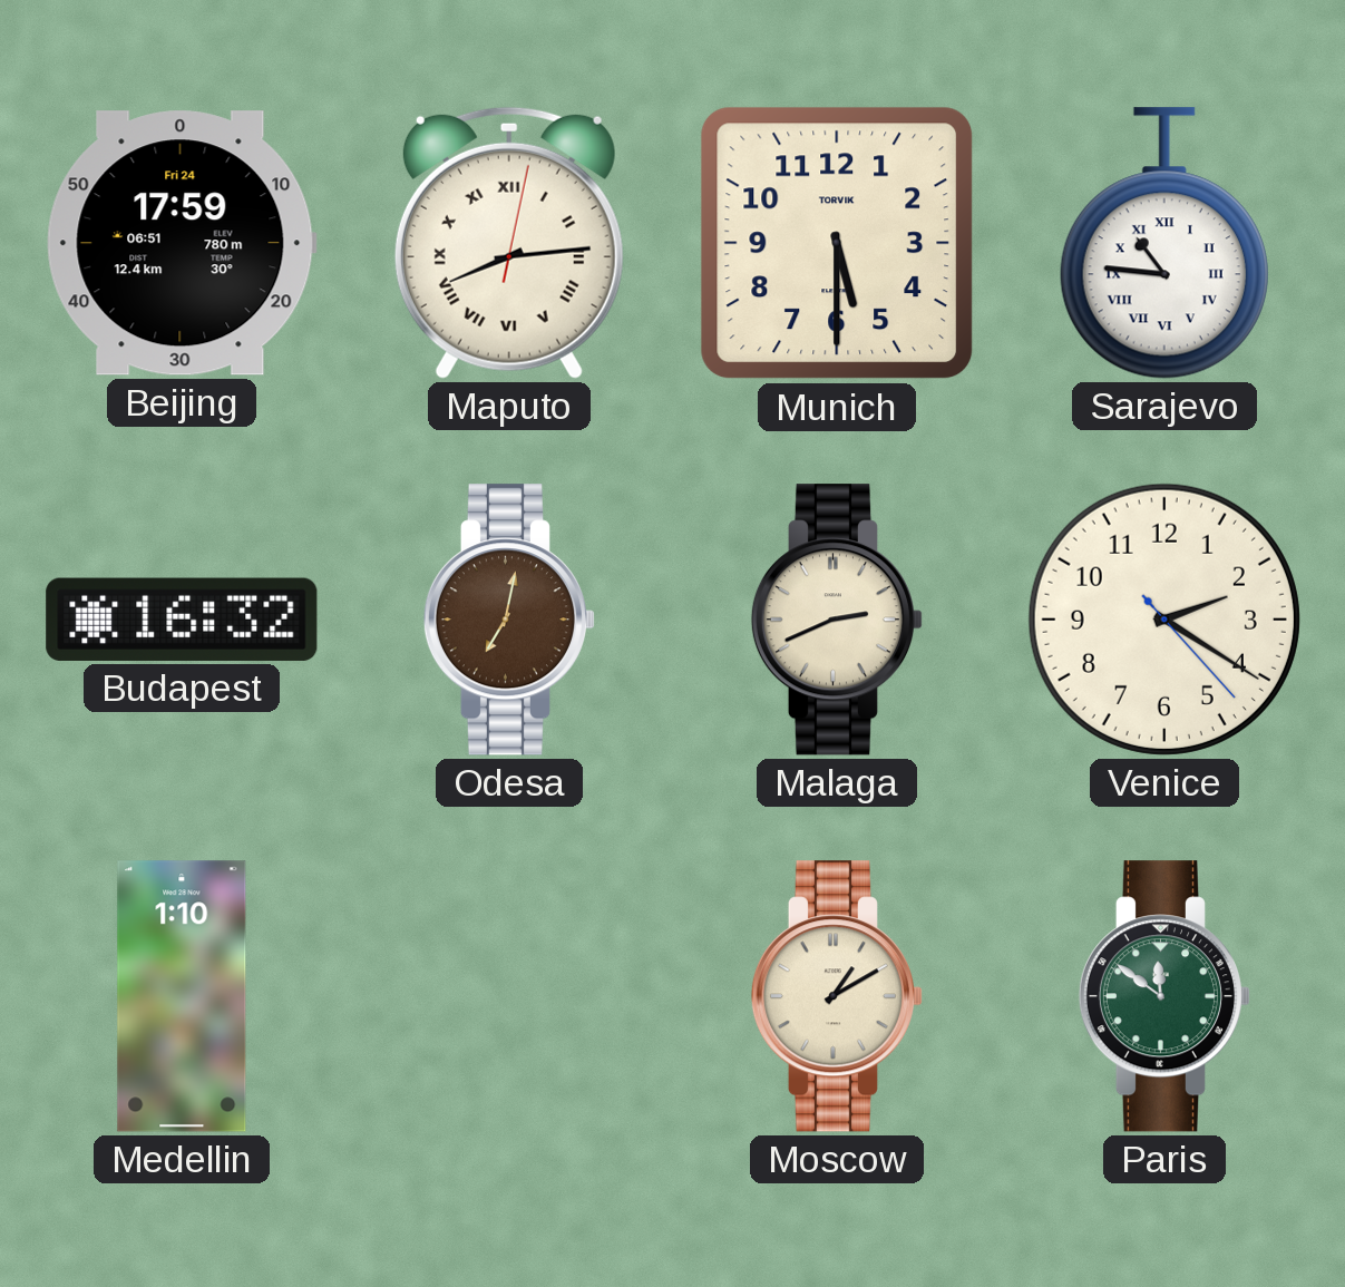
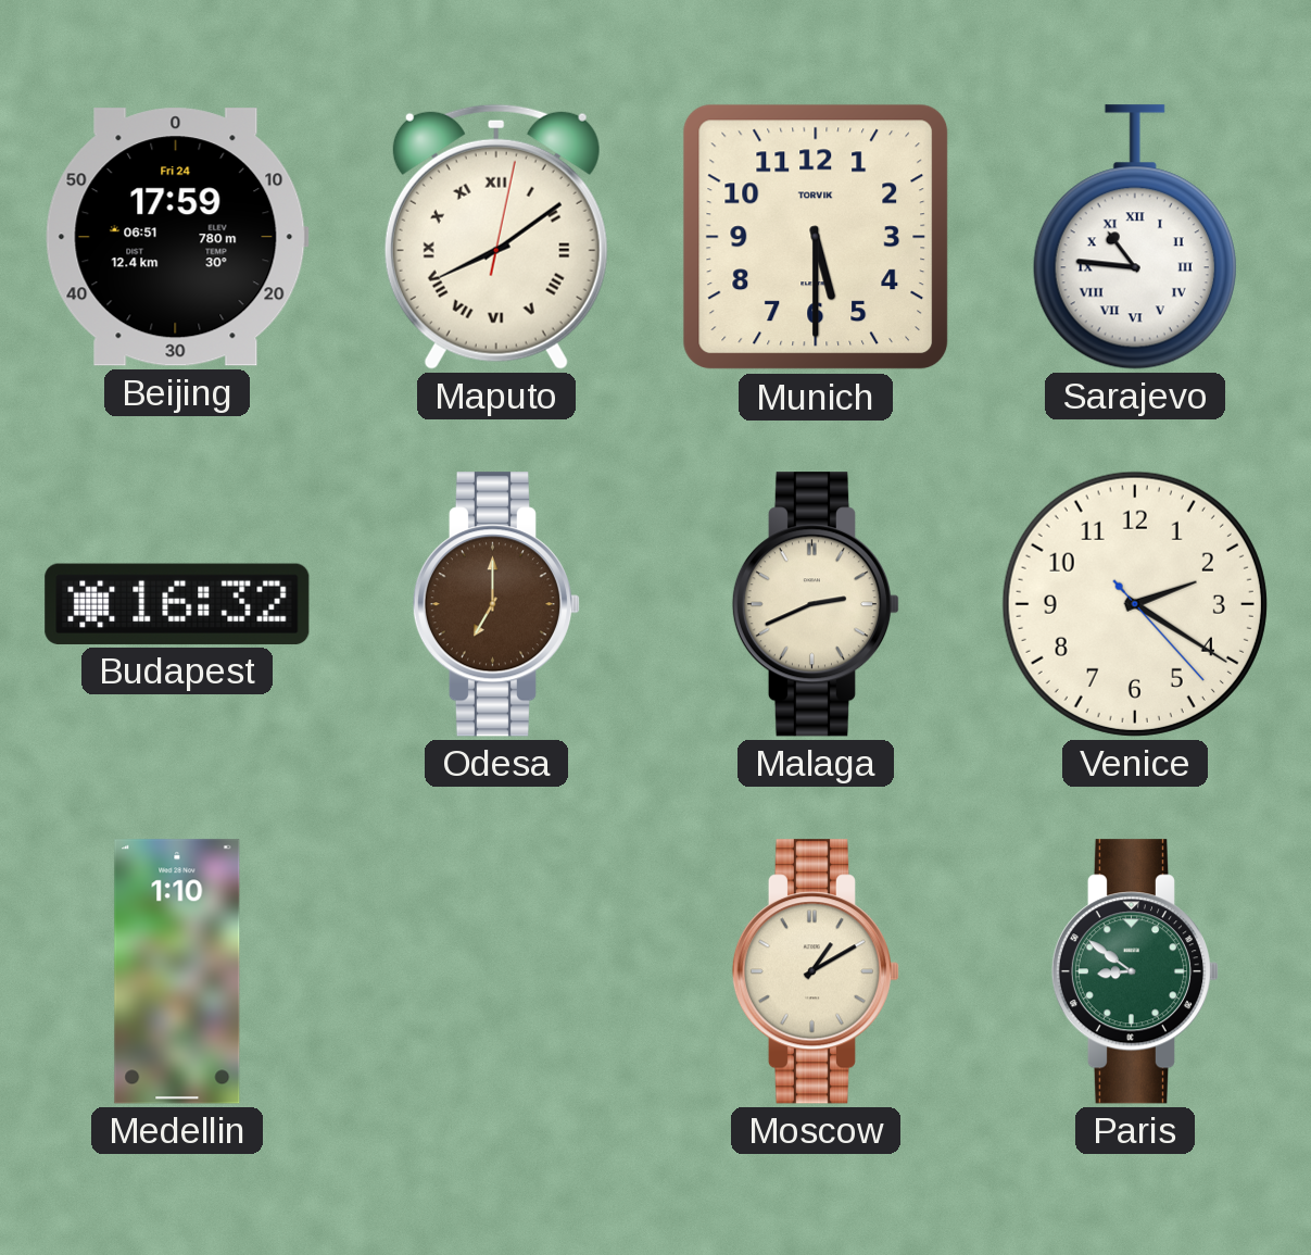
Maputo: 8:14 -> 8:09 (496, 237)
Odesa: 7:02 -> 7:00 (495, 604)
Paris: 11:51 -> 8:51 (1134, 971)
